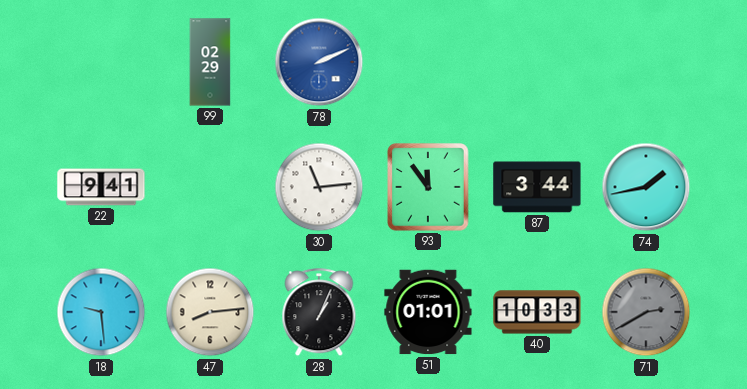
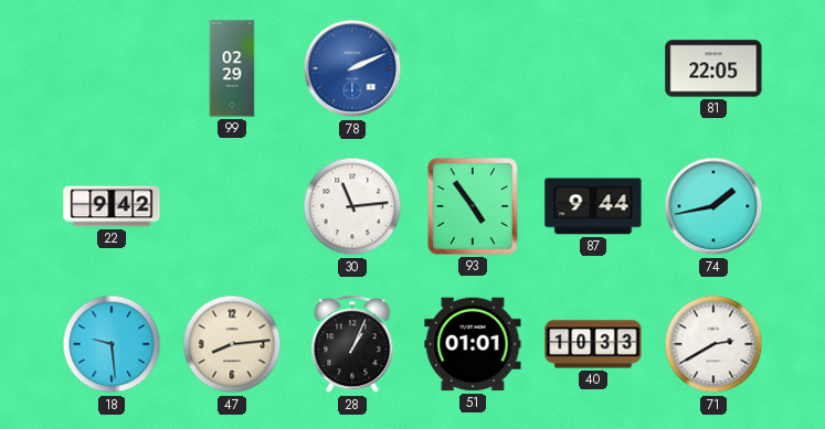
81: none -> 22:05 (713, 68)
22: 9:41 -> 9:42 (112, 206)
93: 11:54 -> 4:54 (473, 206)
87: 3:44 -> 9:44 (593, 206)
71 dial: grey -> white (713, 344)
